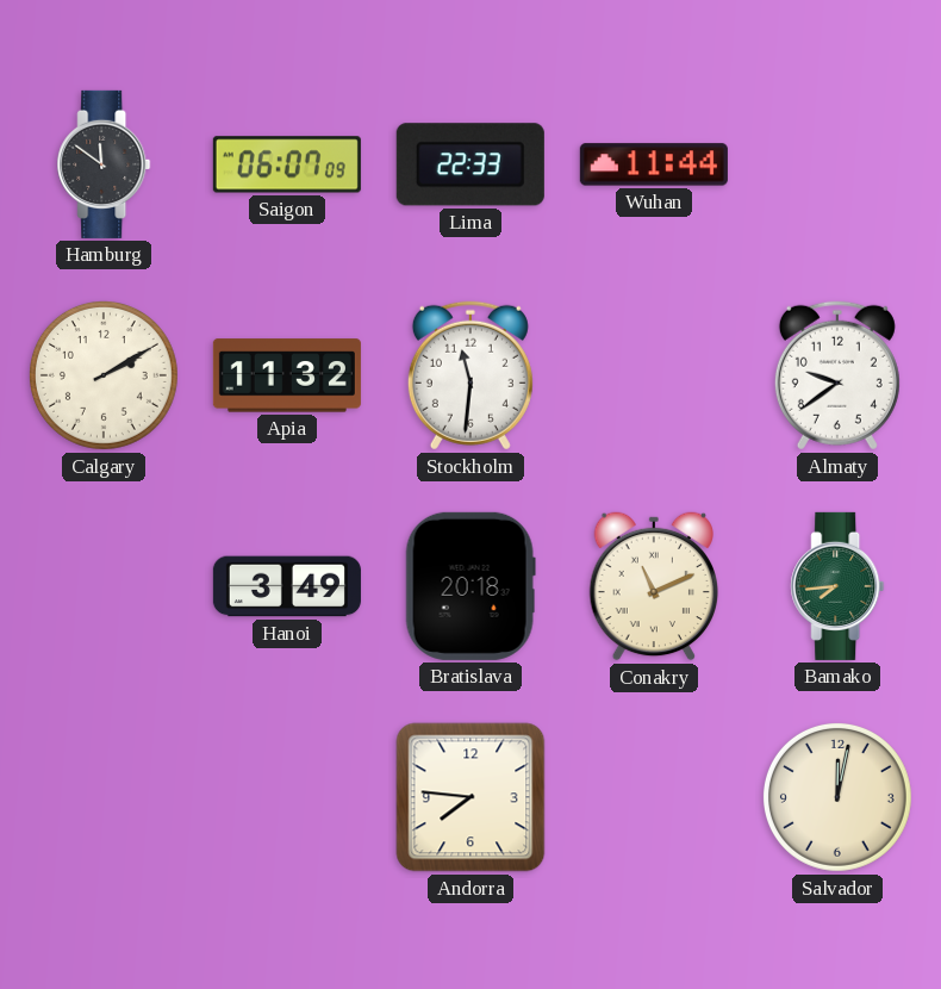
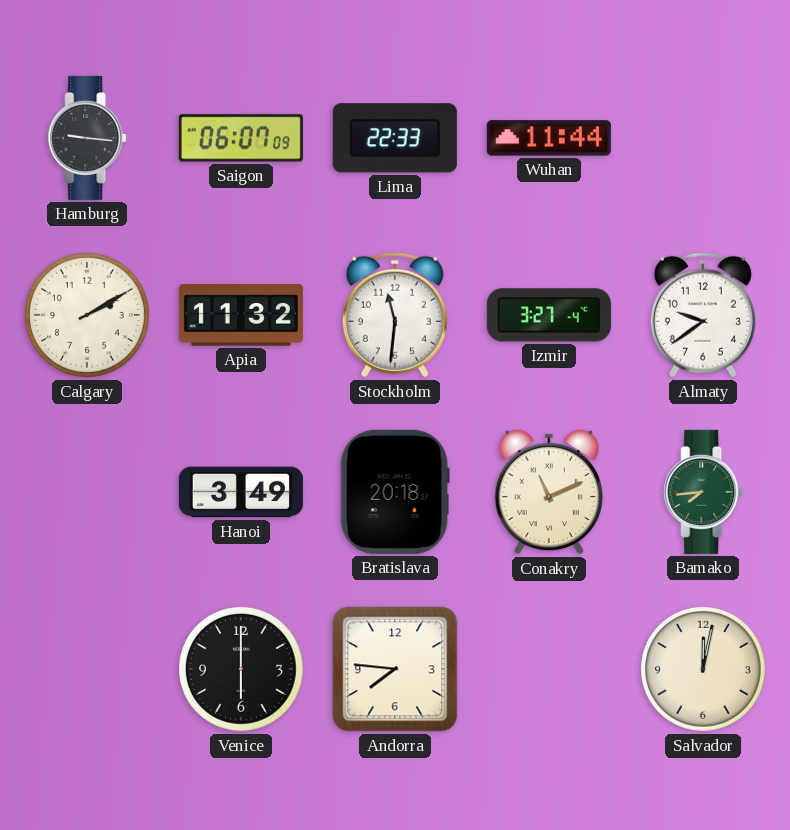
Hamburg: 11:51 -> 9:16 (87, 138)
Izmir: none -> 3:27 (549, 315)
Venice: none -> 6:00 (241, 669)
